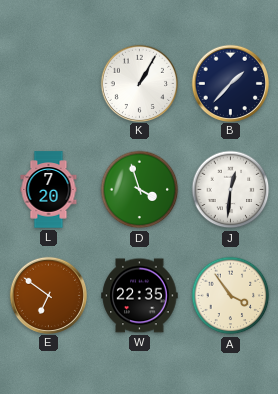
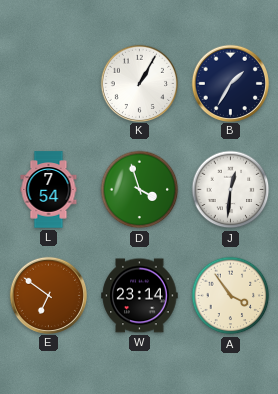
B: 1:37 -> 1:35 (230, 83)
L: 7:20 -> 7:54 (49, 190)
W: 22:35 -> 23:14 (140, 296)
